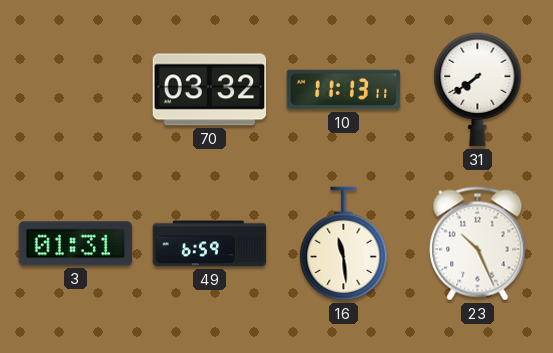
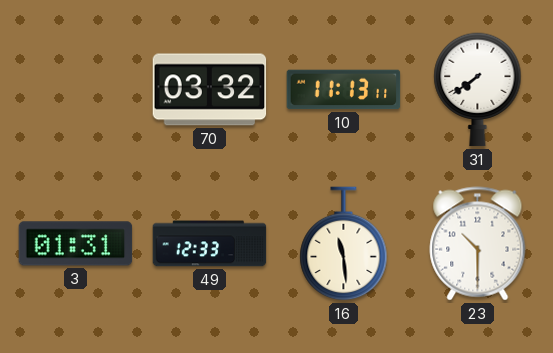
49: 6:59 -> 12:33 (210, 244)
23: 10:26 -> 10:30 (478, 244)
